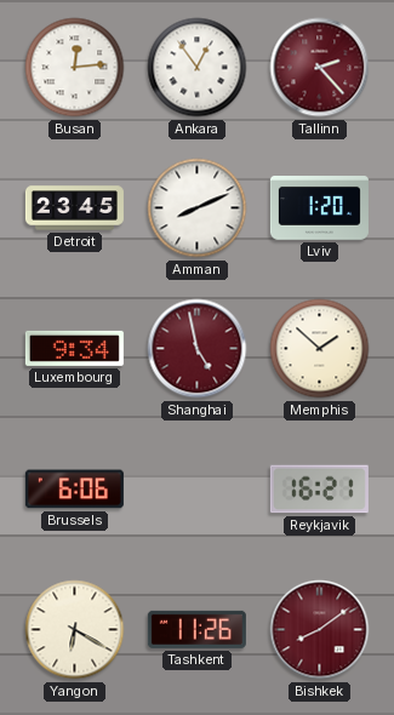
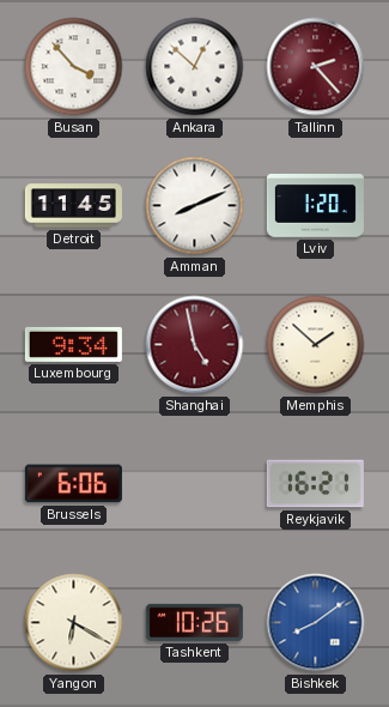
Busan: 12:14 -> 3:53 (74, 67)
Ankara: 12:54 -> 12:52 (195, 67)
Detroit: 23:45 -> 11:45 (73, 206)
Tashkent: 11:26 -> 10:26 (194, 622)
Bishkek dial: burgundy -> blue (316, 623)
